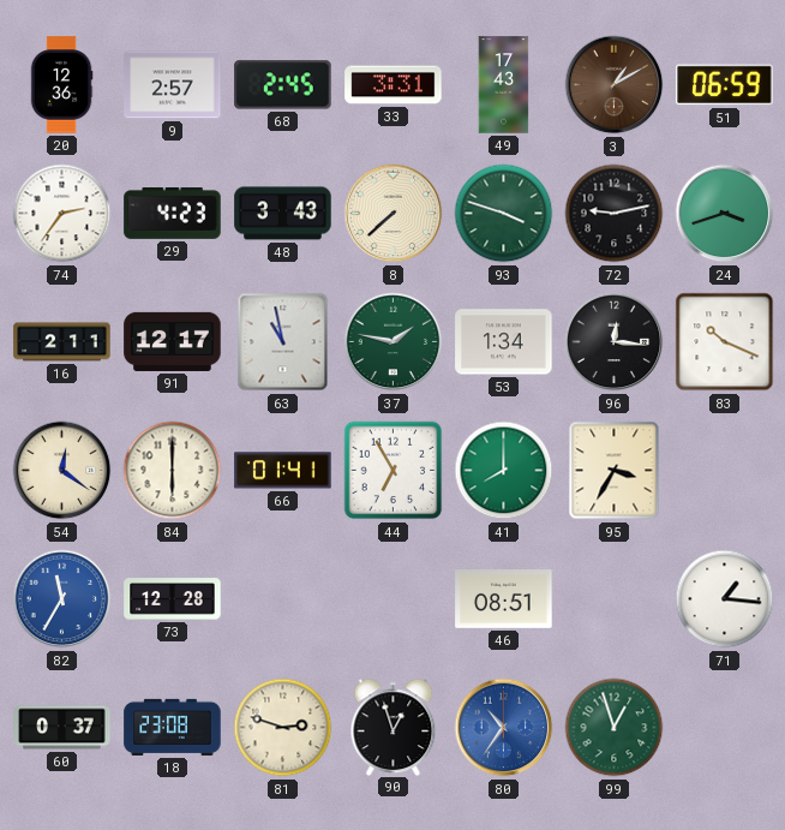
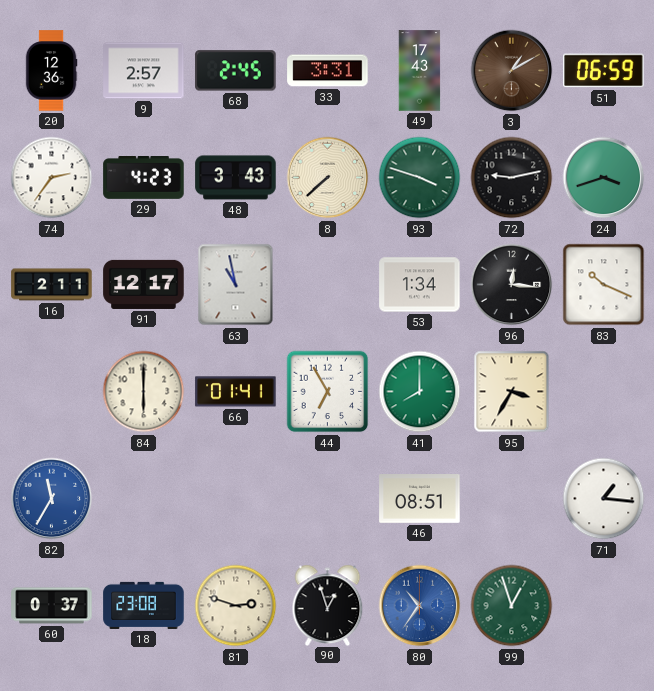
37: 1:47 -> none (394, 342)
54: 12:21 -> none (62, 471)
73: 12:28 -> none (173, 599)
